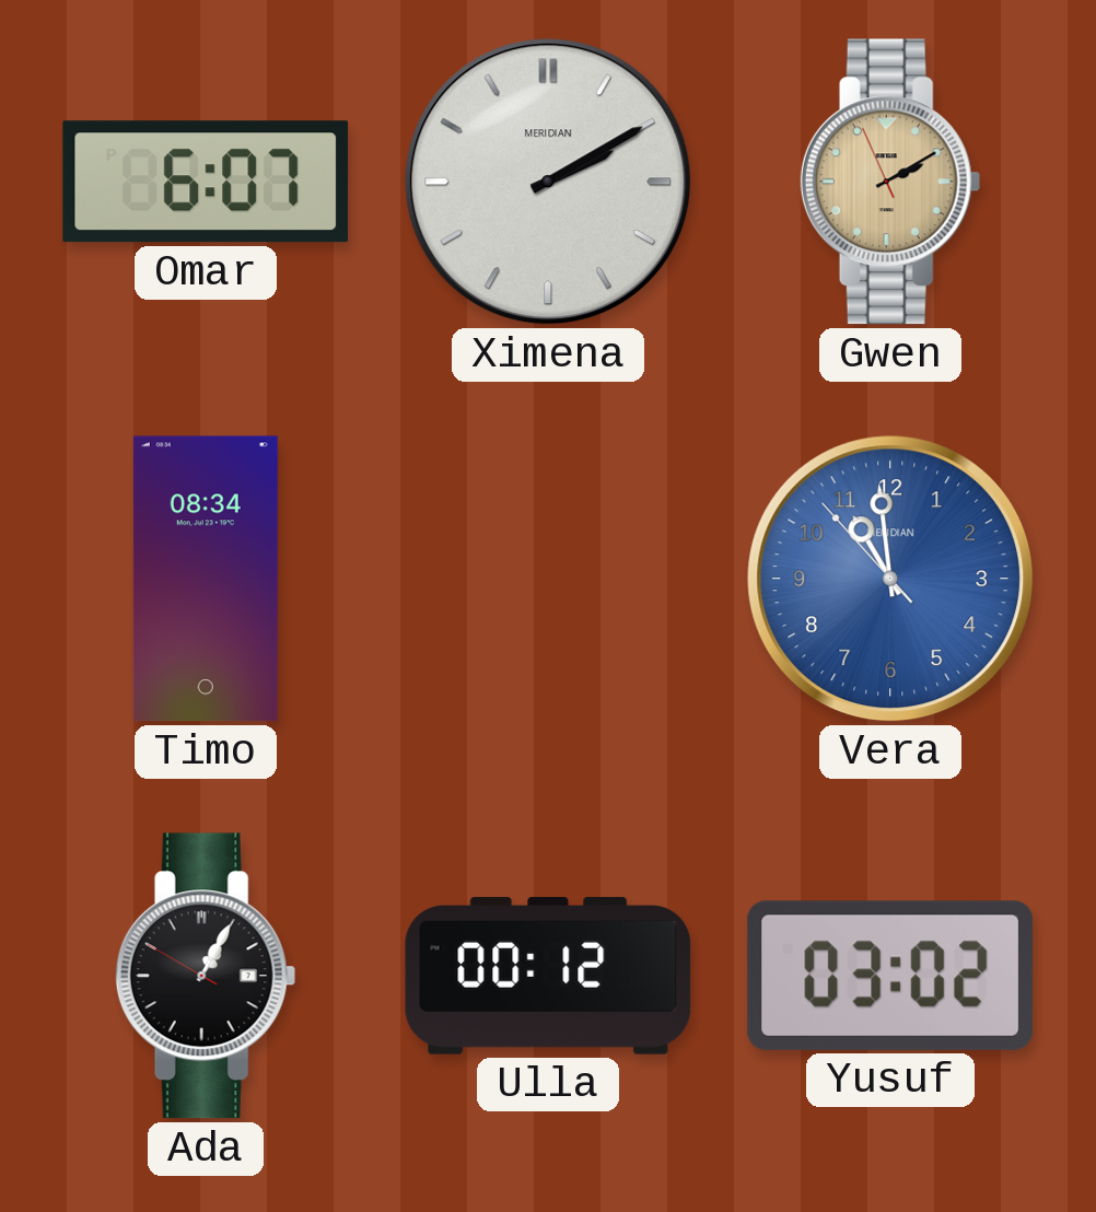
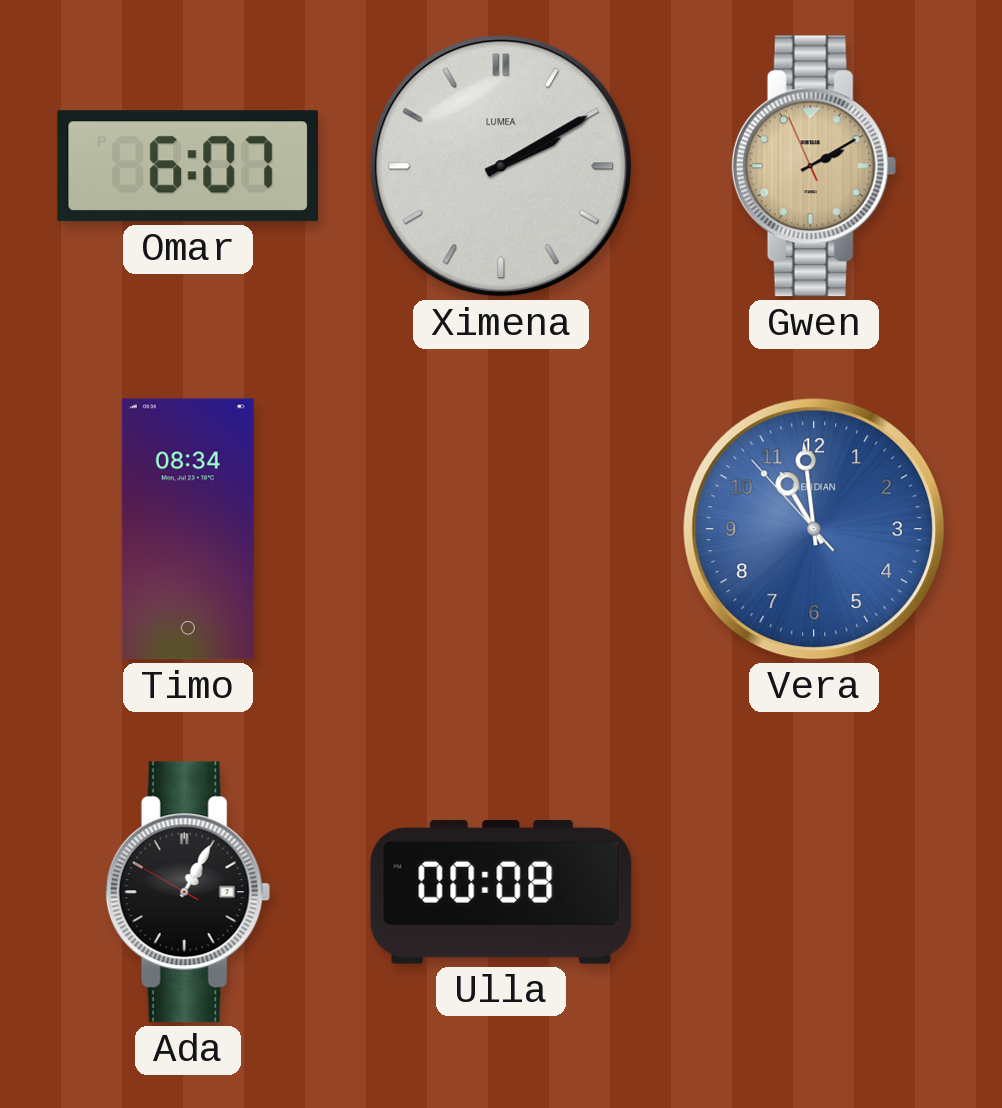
Ximena brand: MERIDIAN -> LUMEA (501, 166)
Ulla: 00:12 -> 00:08 (501, 892)
Yusuf: 03:02 -> none (890, 976)
